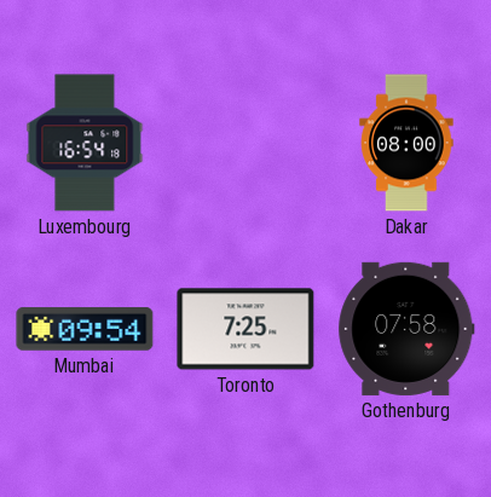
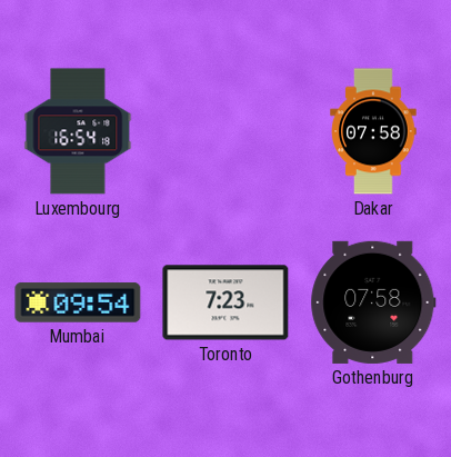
Dakar: 08:00 -> 07:58 (373, 131)
Toronto: 7:25 -> 7:23 (225, 302)
